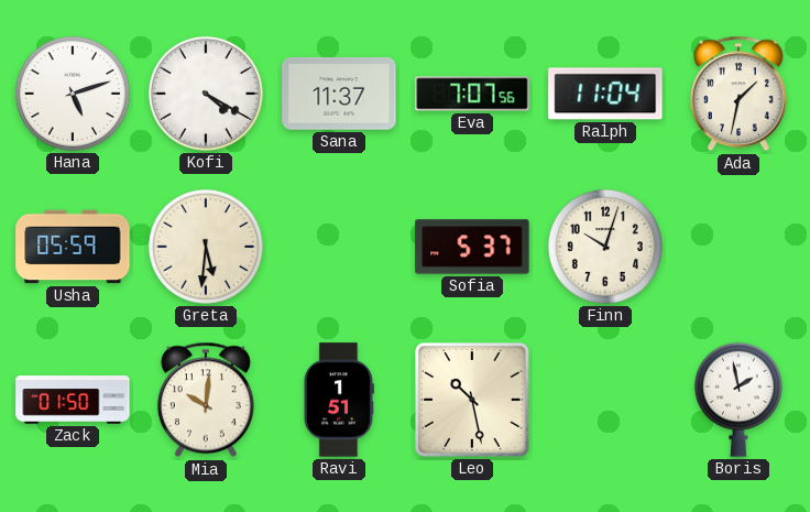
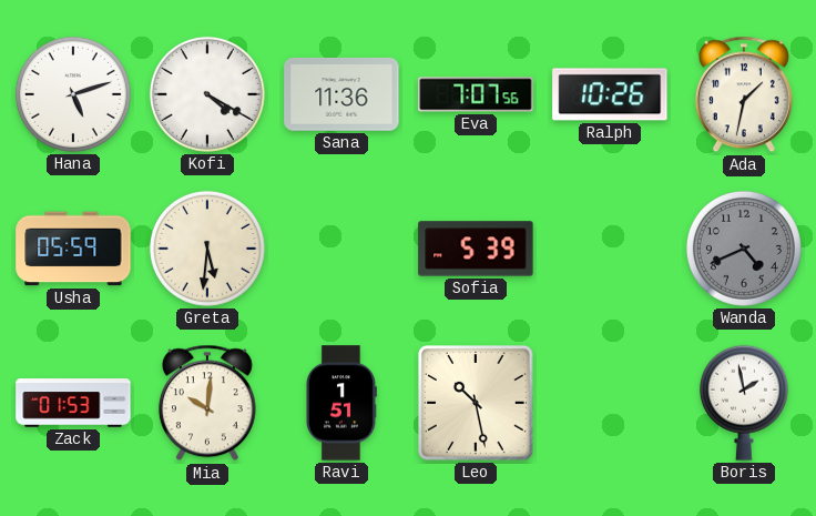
Sana: 11:37 -> 11:36 (341, 94)
Ralph: 11:04 -> 10:26 (610, 94)
Sofia: 5:37 -> 5:39 (476, 249)
Finn: 10:03 -> none (605, 247)
Wanda: none -> 4:41 (744, 249)
Zack: 01:50 -> 01:53 (73, 403)
